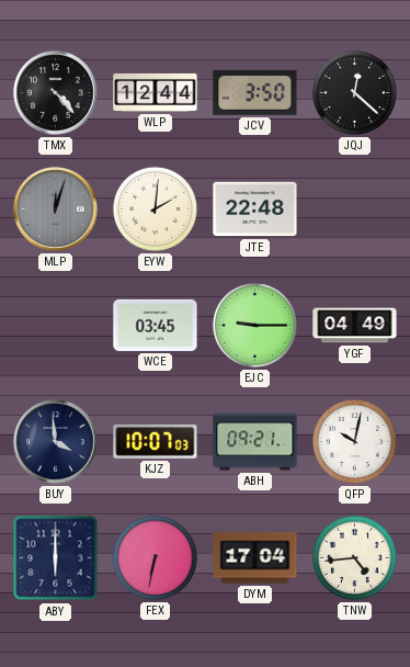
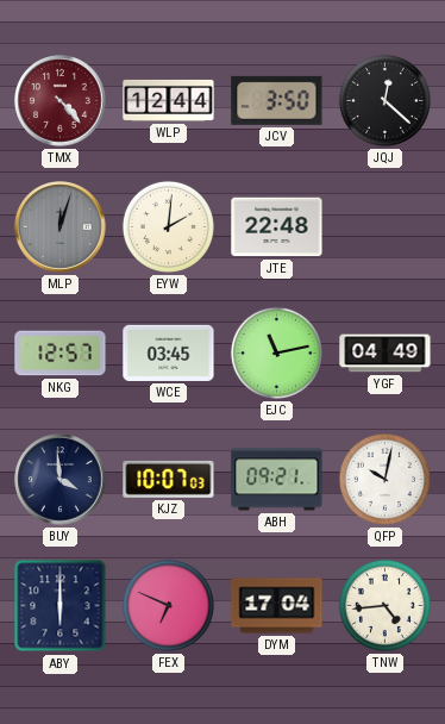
TMX dial: black -> burgundy (61, 101)
NKG: none -> 12:57 (61, 354)
EJC: 9:15 -> 11:13 (276, 352)
FEX: 6:32 -> 6:49 (168, 605)
